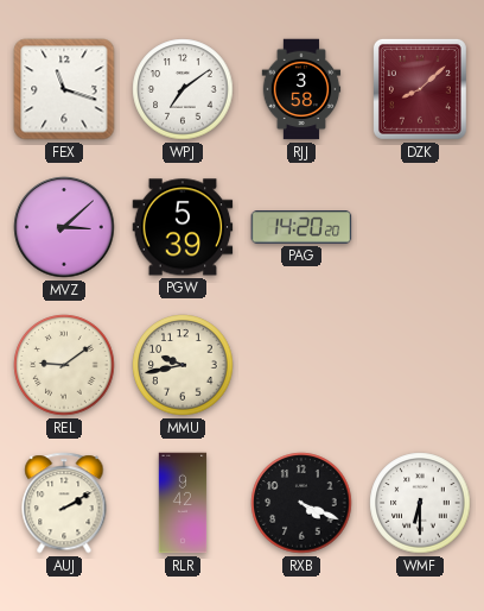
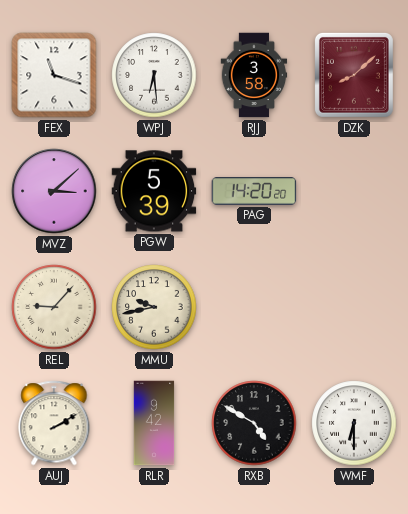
WPJ: 7:09 -> 6:29 (154, 75)
REL: 9:09 -> 9:07 (54, 307)
RXB: 4:19 -> 4:50 (254, 423)
